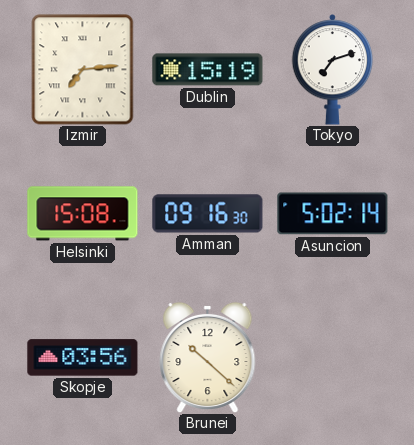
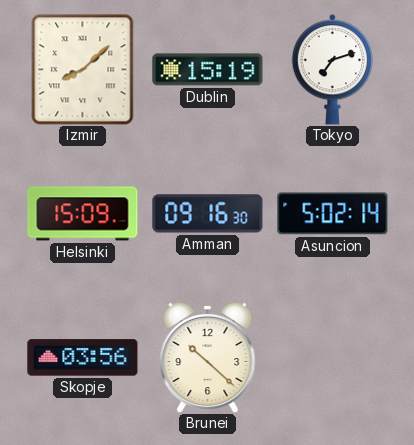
Izmir: 7:14 -> 8:08 (83, 70)
Helsinki: 15:08 -> 15:09 (83, 214)
